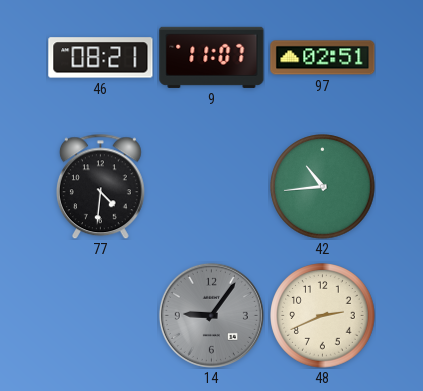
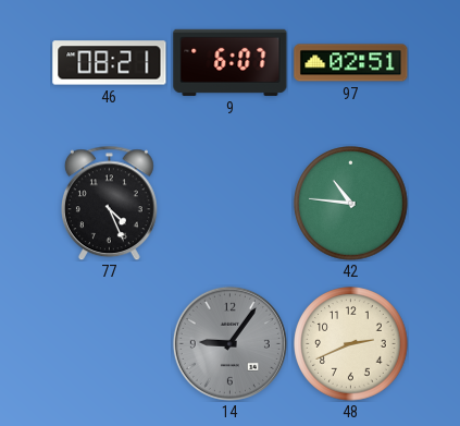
9: 11:07 -> 6:07 (231, 62)
77: 4:31 -> 4:26 (109, 203)
42: 10:44 -> 10:46 (351, 204)
